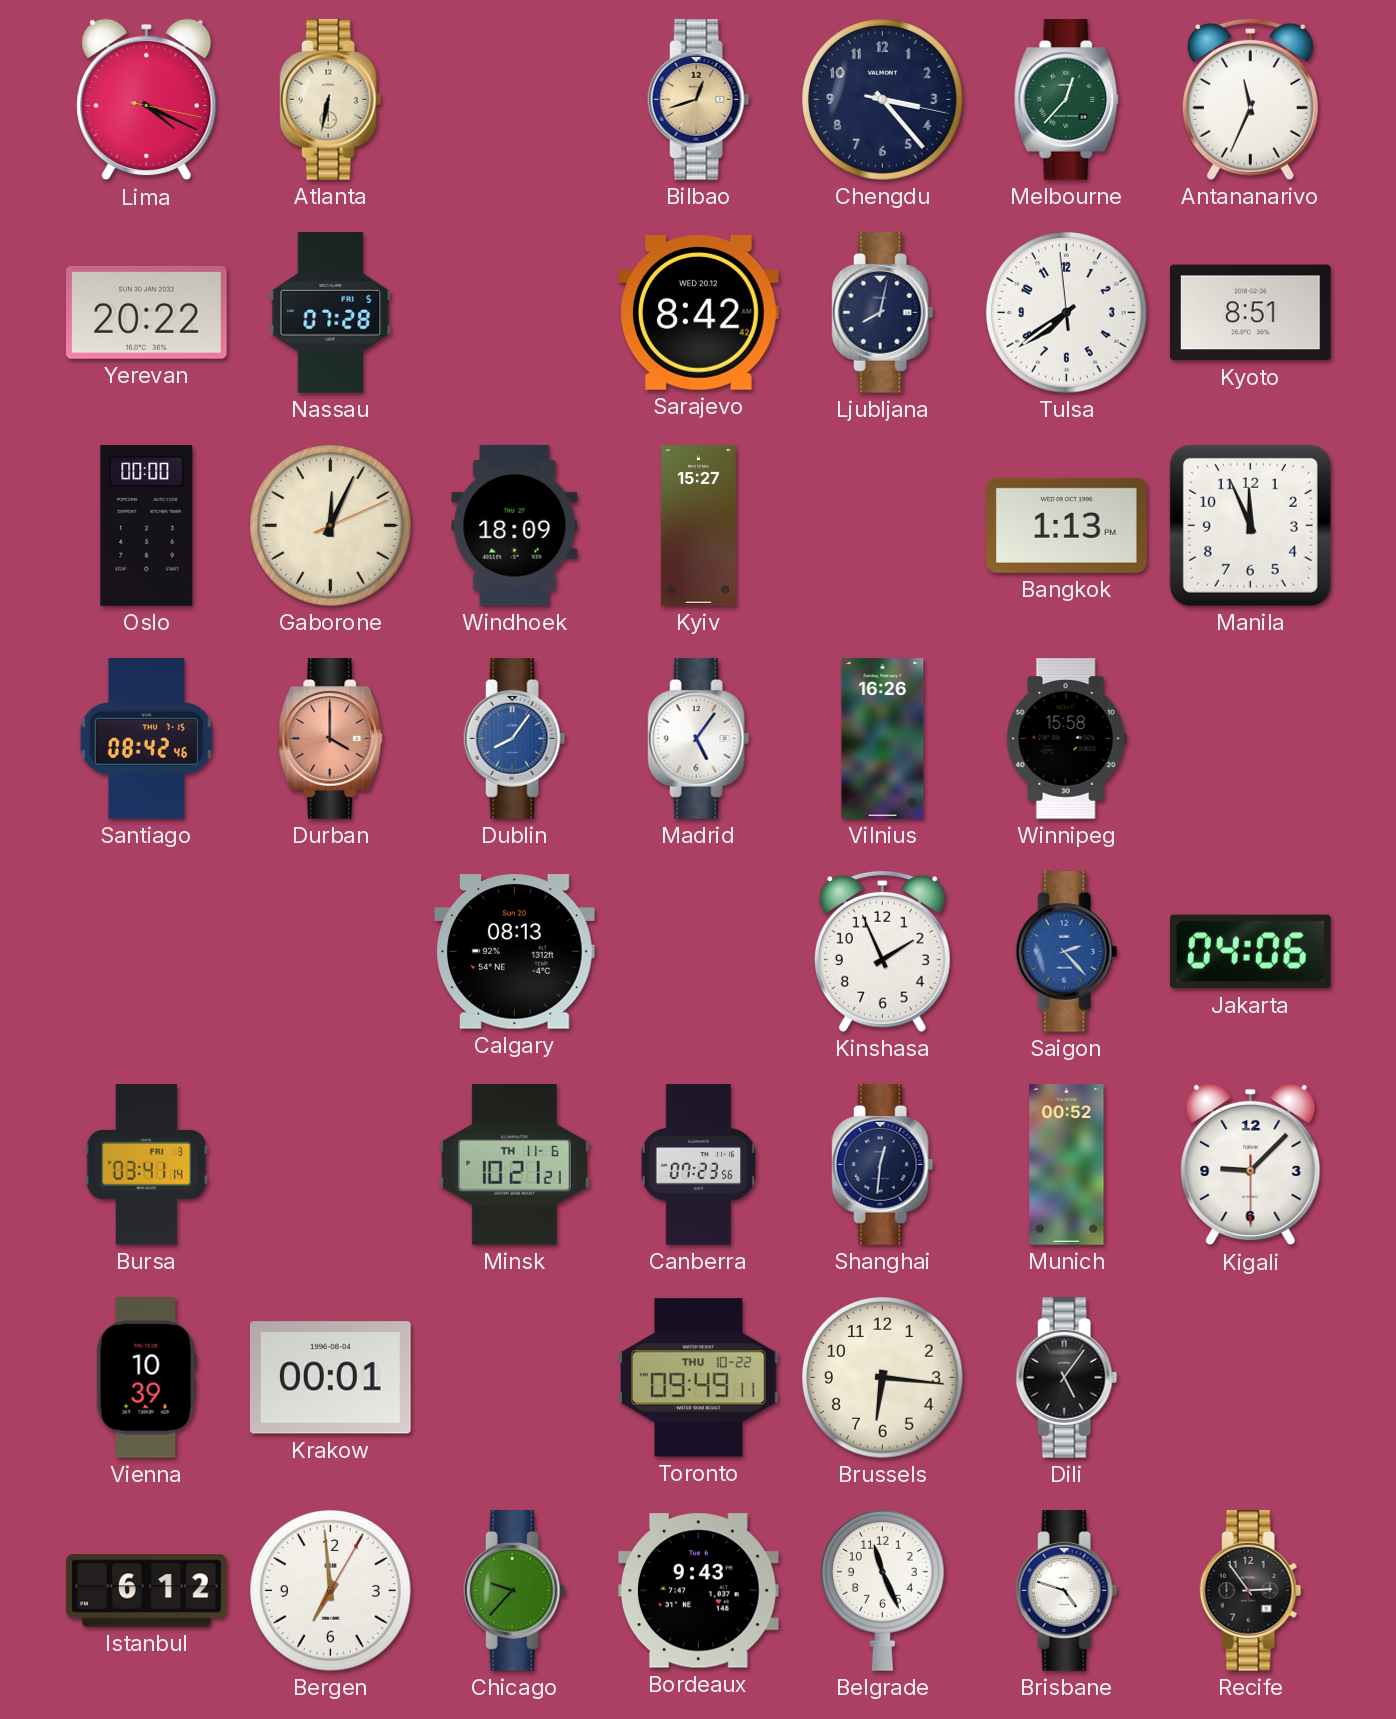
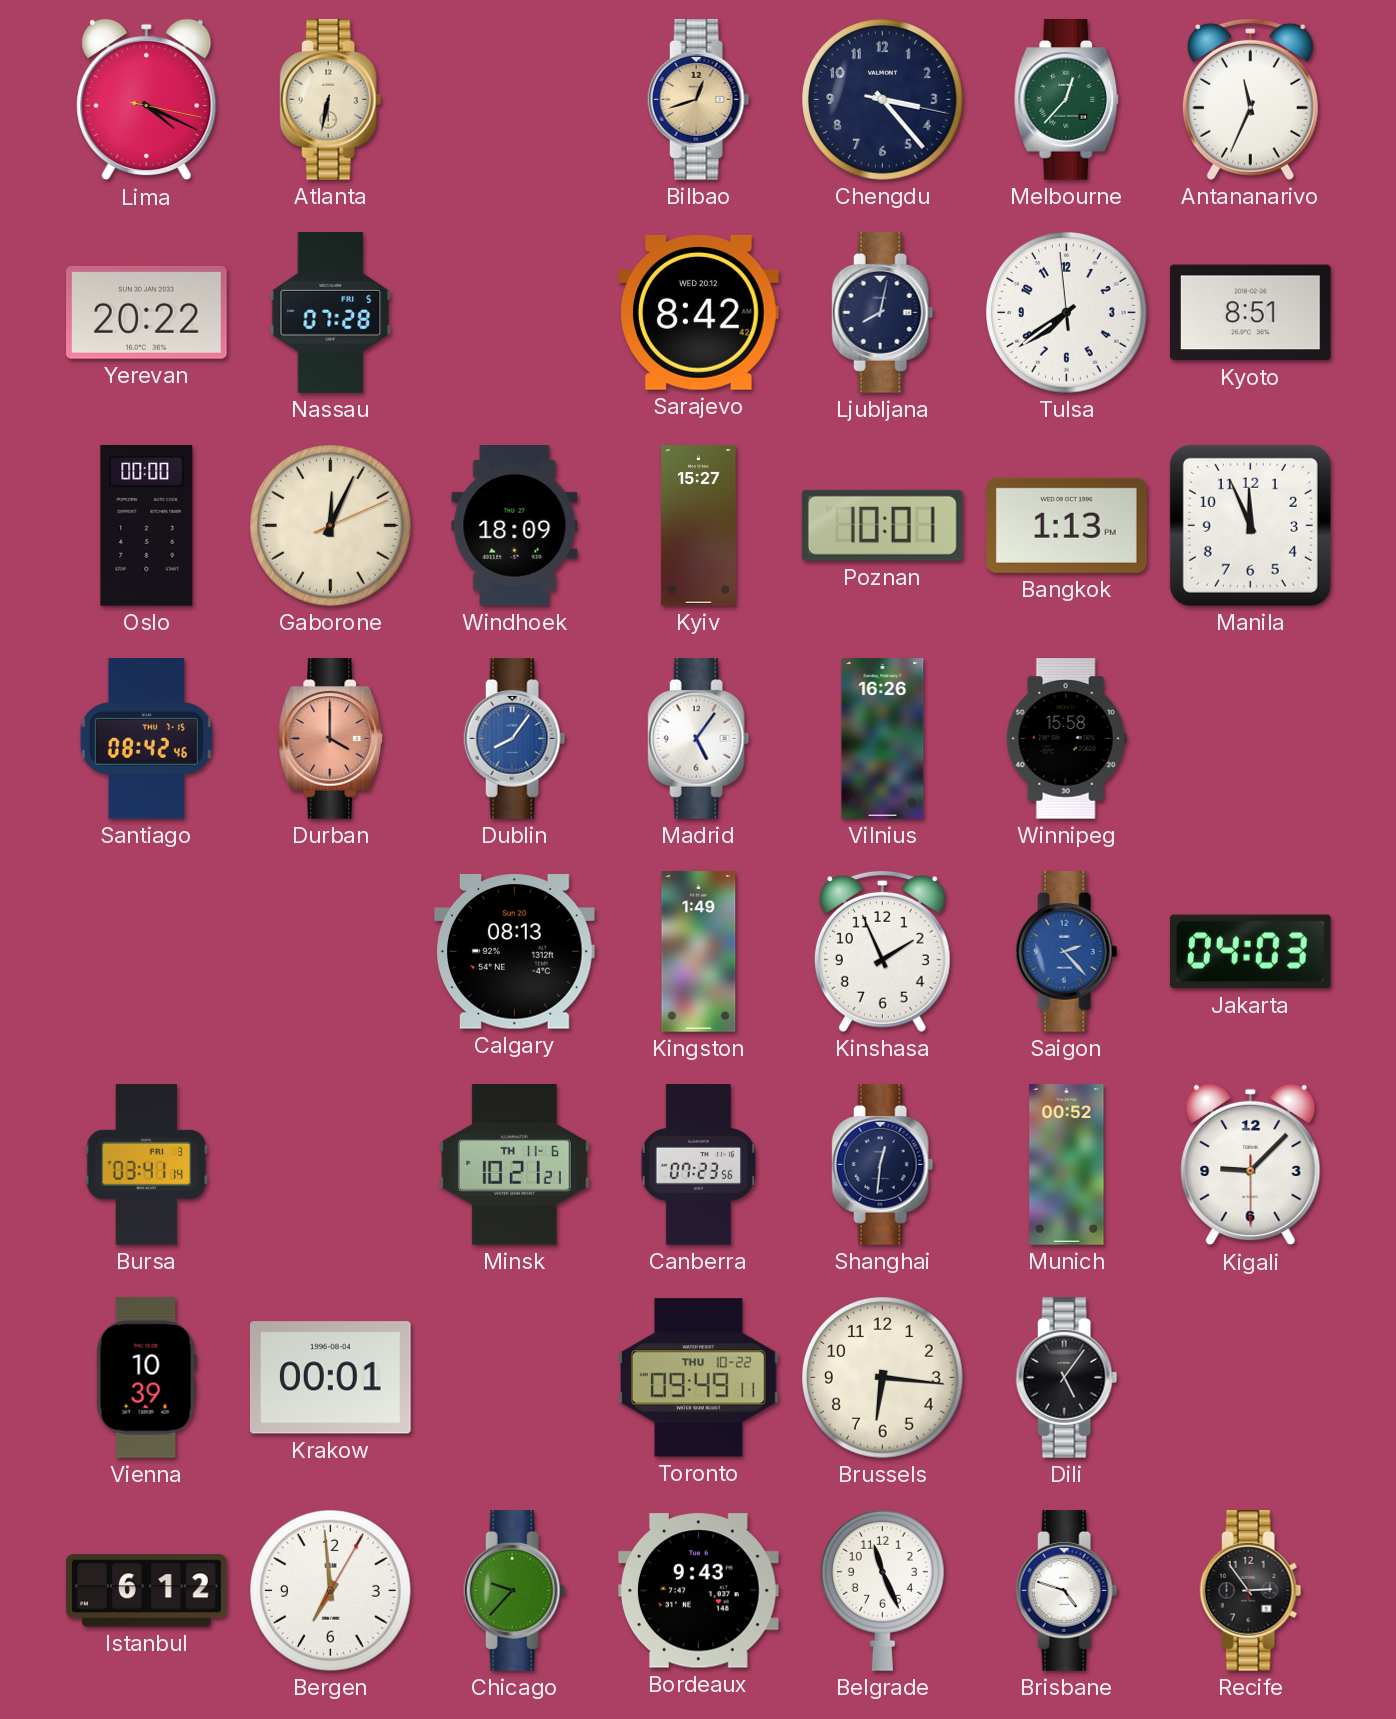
Poznan: none -> 10:01 (882, 525)
Kingston: none -> 1:49 (699, 952)
Jakarta: 04:06 -> 04:03 (1251, 952)
